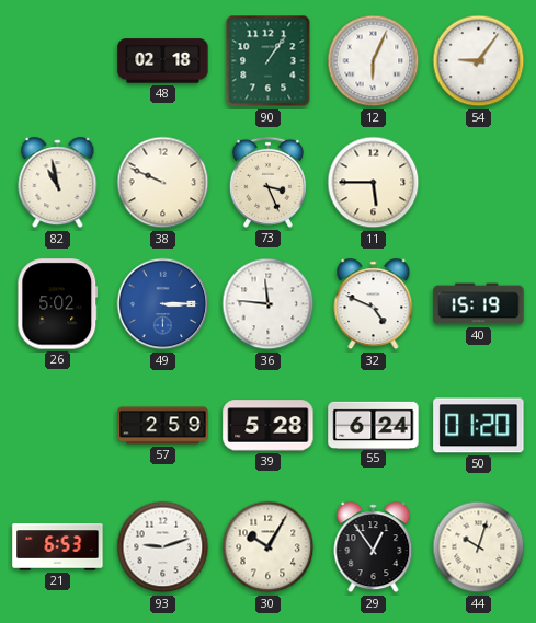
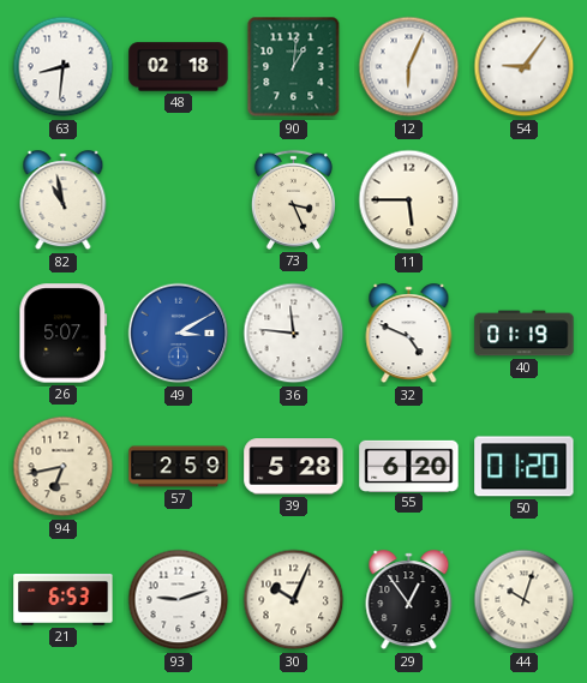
63: none -> 8:31 (64, 67)
90: 1:06 -> 1:01 (294, 67)
38: 9:49 -> none (163, 183)
26: 5:02 -> 5:07 (64, 334)
49: 3:15 -> 3:10 (179, 334)
40: 15:19 -> 01:19 (525, 334)
94: none -> 6:43 (64, 467)
55: 6:24 -> 6:20 (409, 466)
30: 10:05 -> 10:04 (294, 600)
